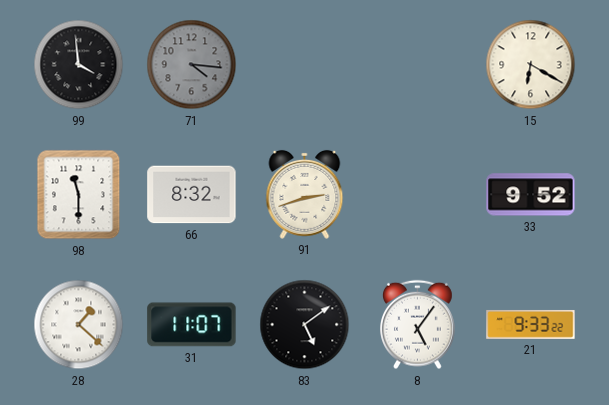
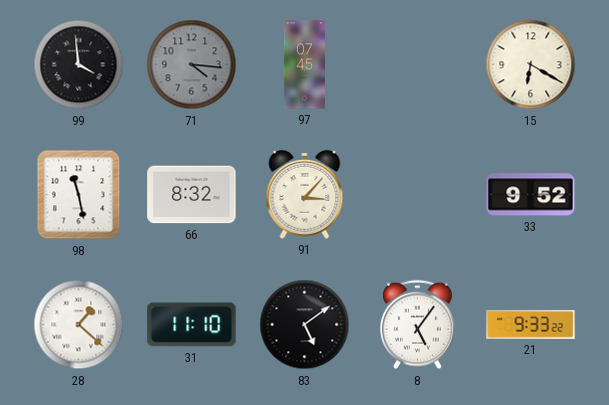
97: none -> 07:45 (304, 65)
98: 11:30 -> 11:28 (79, 195)
91: 2:42 -> 3:07 (305, 194)
31: 11:07 -> 11:10 (192, 325)
